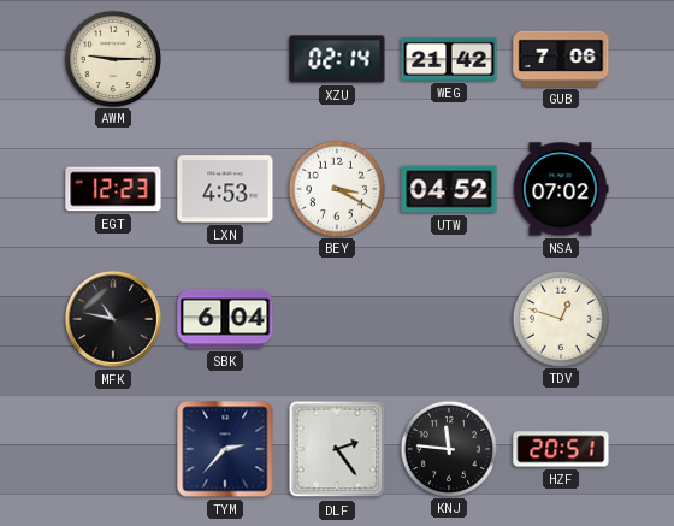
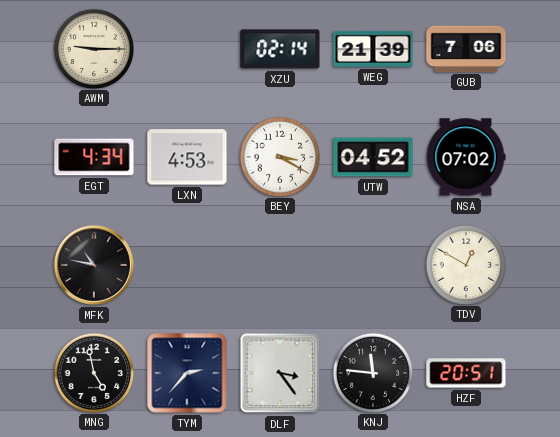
WEG: 21:42 -> 21:39 (373, 49)
EGT: 12:23 -> 4:34 (94, 157)
SBK: 6:04 -> none (225, 319)
TDV: 12:48 -> 12:50 (465, 264)
MNG: none -> 4:58 (93, 372)
DLF: 2:24 -> 3:24 (280, 373)
